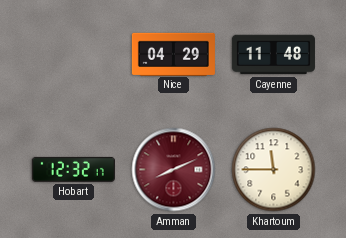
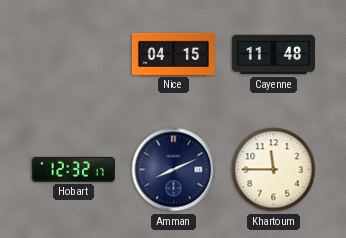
Nice: 04:29 -> 04:15 (173, 54)
Amman dial: burgundy -> navy (174, 170)
